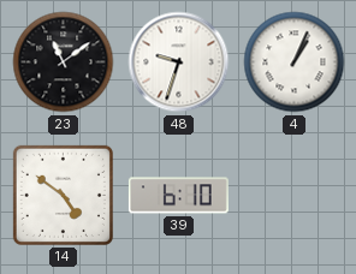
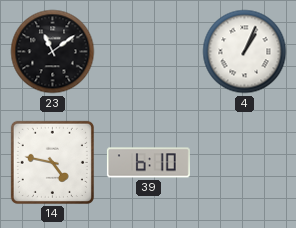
48: 9:33 -> none (179, 62)
14: 4:51 -> 4:47 (52, 162)
